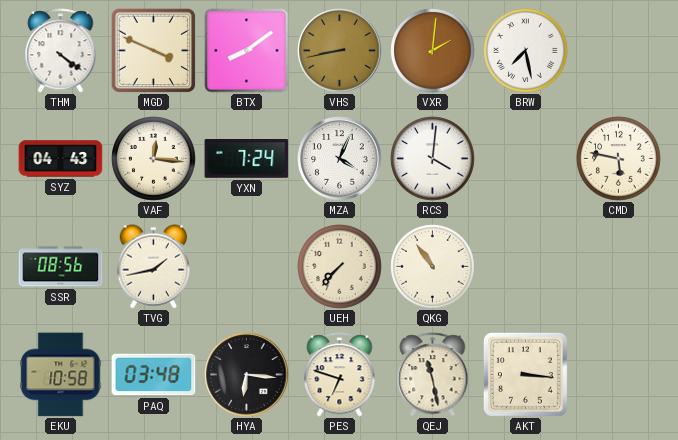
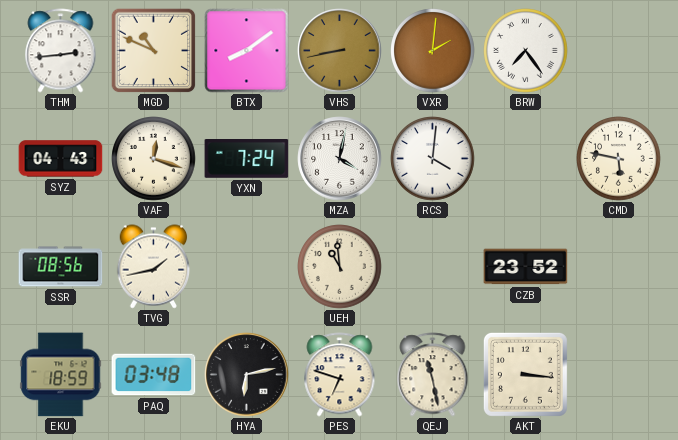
THM: 4:21 -> 2:44 (61, 51)
MGD: 3:49 -> 10:49 (153, 50)
BRW: 7:28 -> 7:24 (526, 51)
VAF: 12:16 -> 12:18 (154, 159)
MZA: 4:04 -> 4:02 (340, 159)
UEH: 7:37 -> 10:59 (340, 267)
QKG: 10:54 -> none (433, 267)
CZB: none -> 23:52 (526, 267)
EKU: 10:58 -> 18:59 (61, 375)
HYA: 6:16 -> 6:13 (247, 375)
